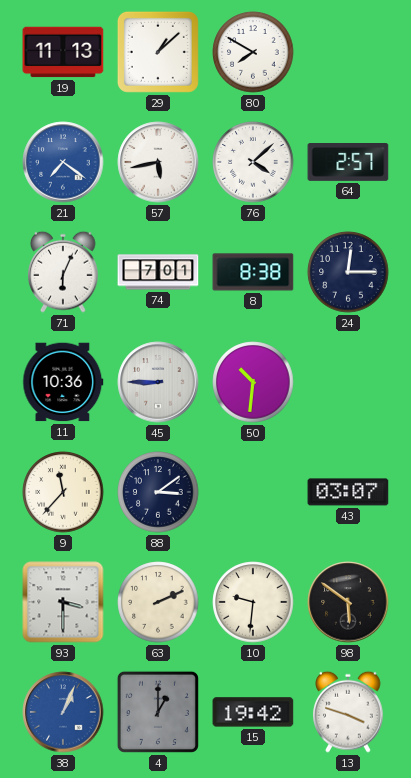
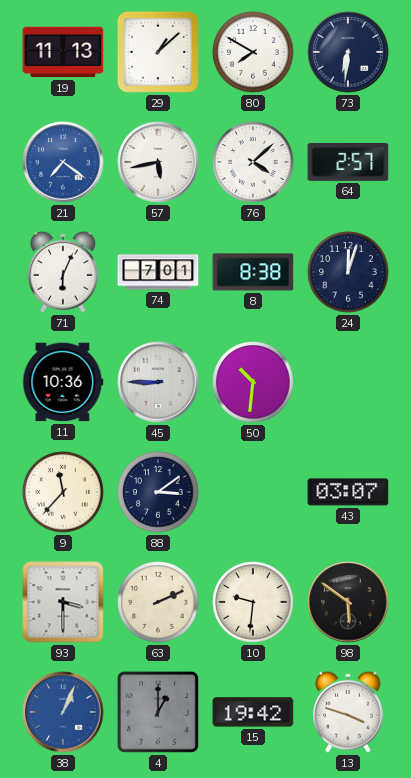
73: none -> 6:31 (348, 52)
24: 12:15 -> 12:03 (348, 272)
